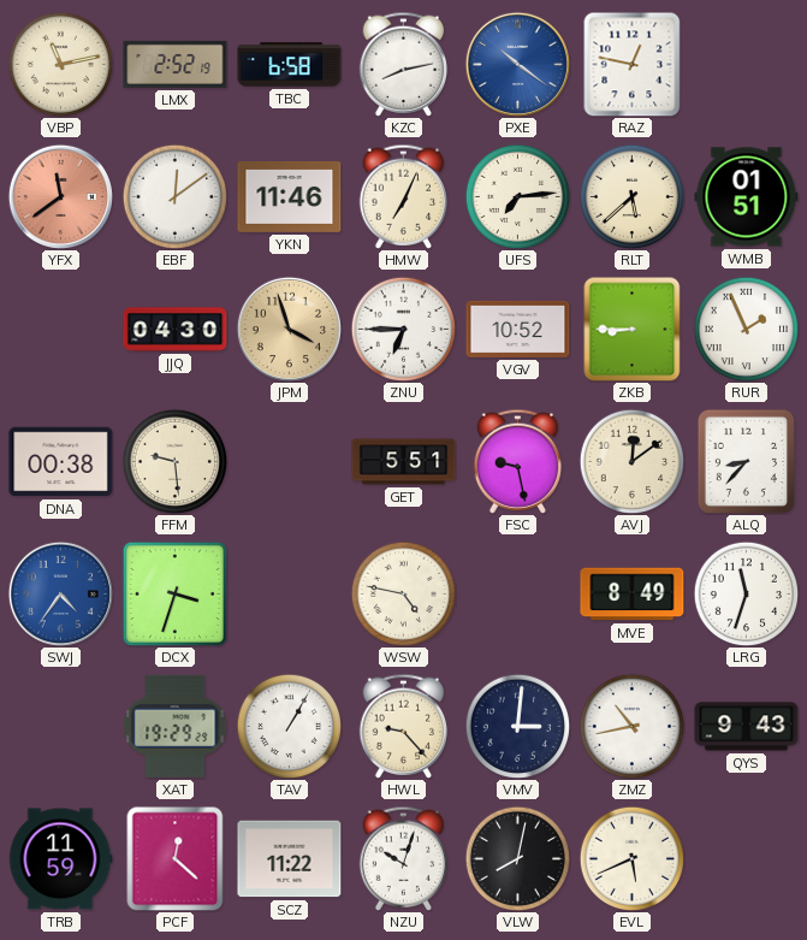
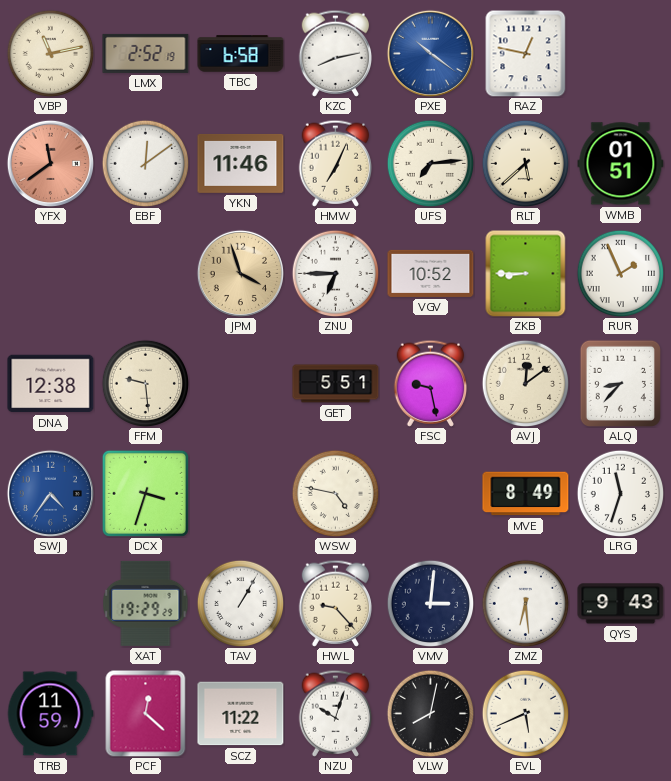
JJQ: 04:30 -> none (176, 330)
DNA: 00:38 -> 12:38 (51, 384)
ZMZ: 10:43 -> 6:29 (525, 603)
